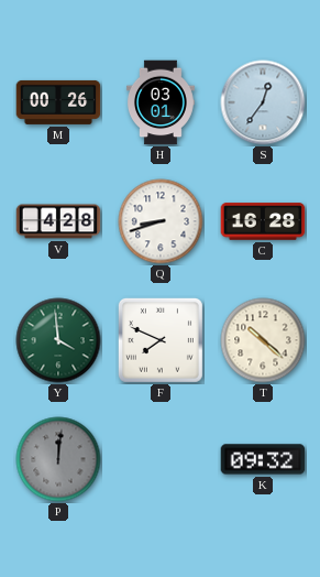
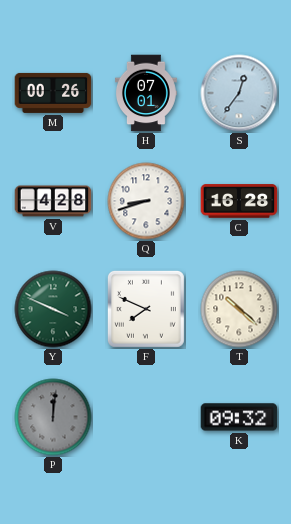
H: 03:01 -> 07:01 (146, 93)
Y: 3:59 -> 3:49 (53, 309)
